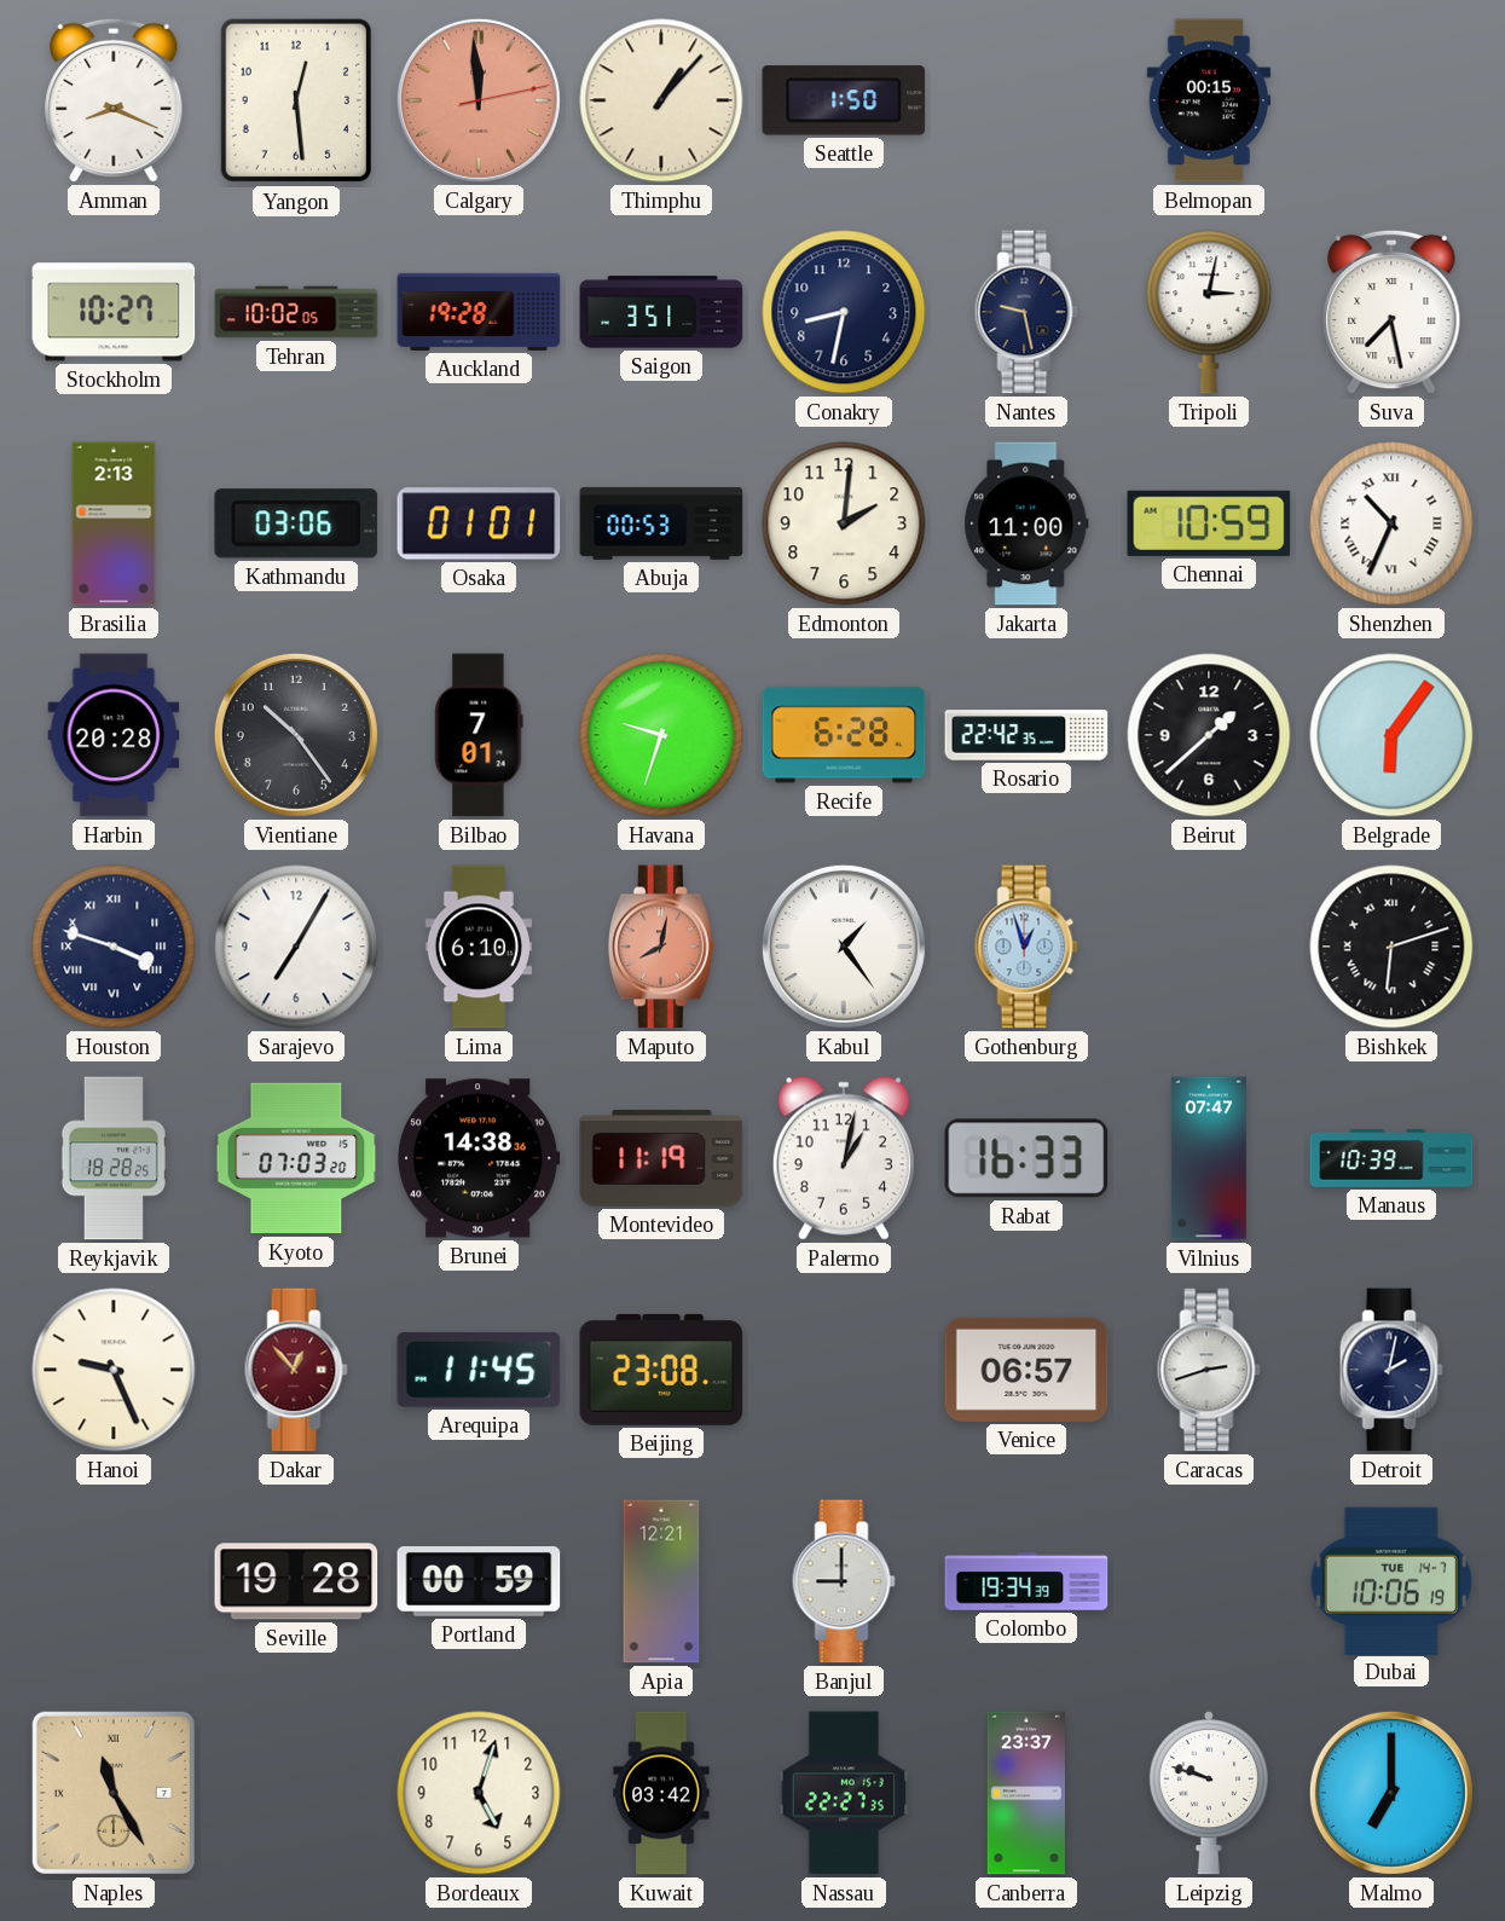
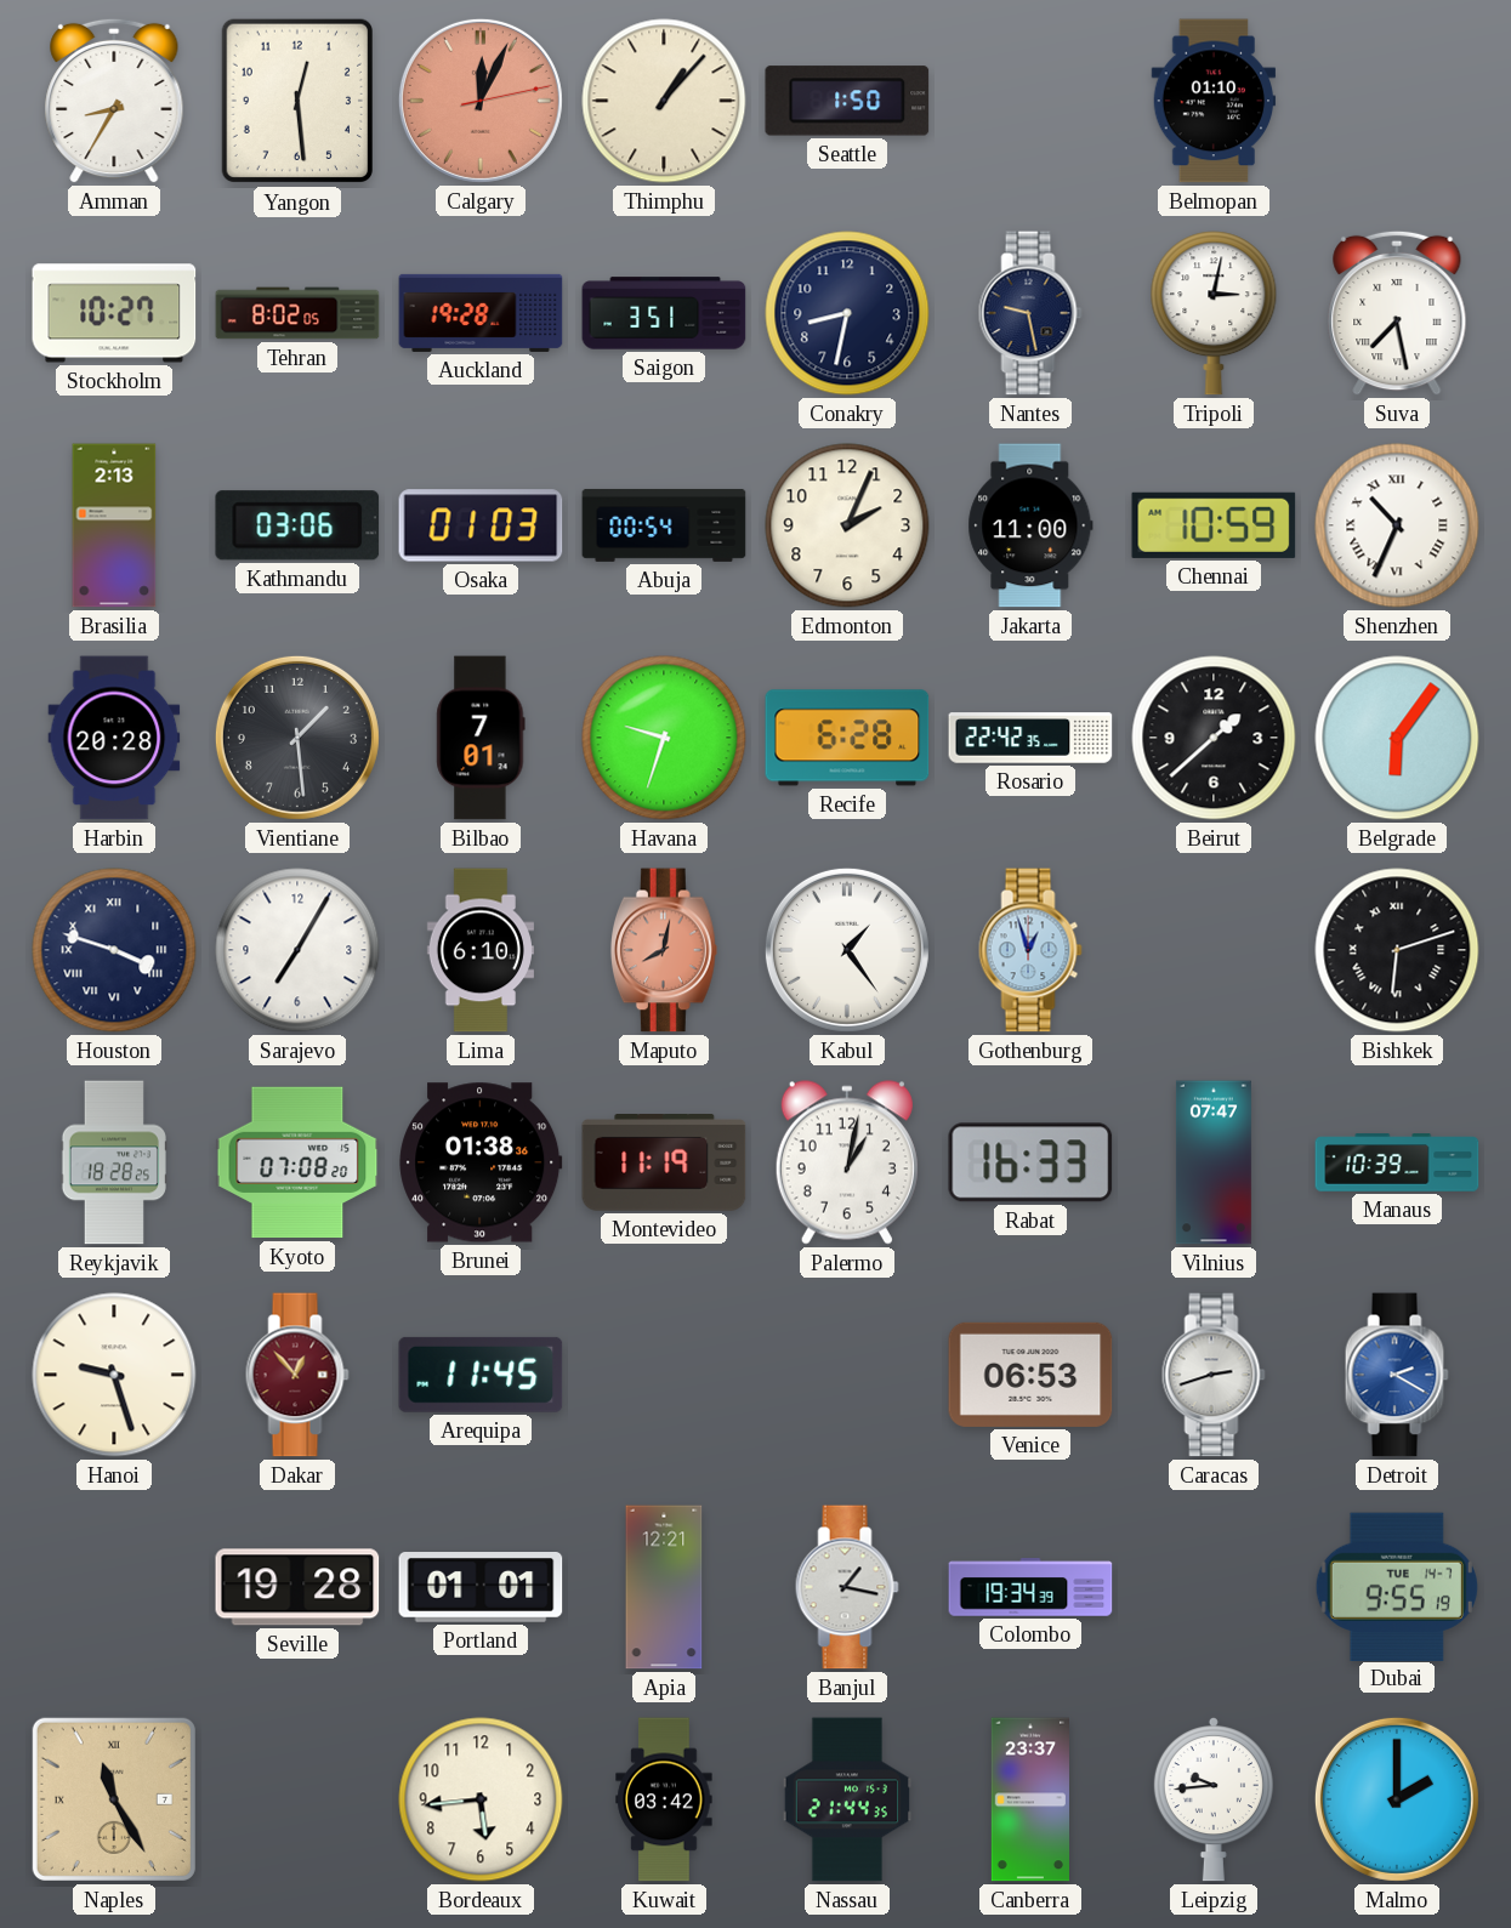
Amman: 8:19 -> 8:35 (114, 101)
Calgary: 11:59 -> 12:04 (481, 101)
Belmopan: 00:15 -> 01:10 (1214, 101)
Tehran: 10:02 -> 8:02 (297, 313)
Osaka: 01:01 -> 01:03 (481, 525)
Abuja: 00:53 -> 00:54 (664, 525)
Edmonton: 2:01 -> 2:04 (847, 525)
Vientiane: 10:24 -> 1:29 (297, 738)
Kyoto: 07:03 -> 07:08 (297, 1162)
Brunei: 14:38 -> 01:38 (481, 1162)
Hanoi: 9:26 -> 9:27 (114, 1375)
Beijing: 23:08 -> none (661, 1370)
Venice: 06:57 -> 06:53 (1030, 1375)
Detroit: 2:02 -> 2:20 (1397, 1375)
Detroit dial: navy -> blue (1397, 1375)
Portland: 00:59 -> 01:01 (481, 1588)
Banjul: 9:00 -> 1:17 (847, 1587)
Dubai: 10:06 -> 9:55 (1397, 1586)
Bordeaux: 5:03 -> 5:44 (481, 1799)
Nassau: 22:27 -> 21:44 (846, 1799)
Leipzig: 9:48 -> 9:44 (1214, 1799)
Malmo: 7:00 -> 2:00 (1397, 1799)
